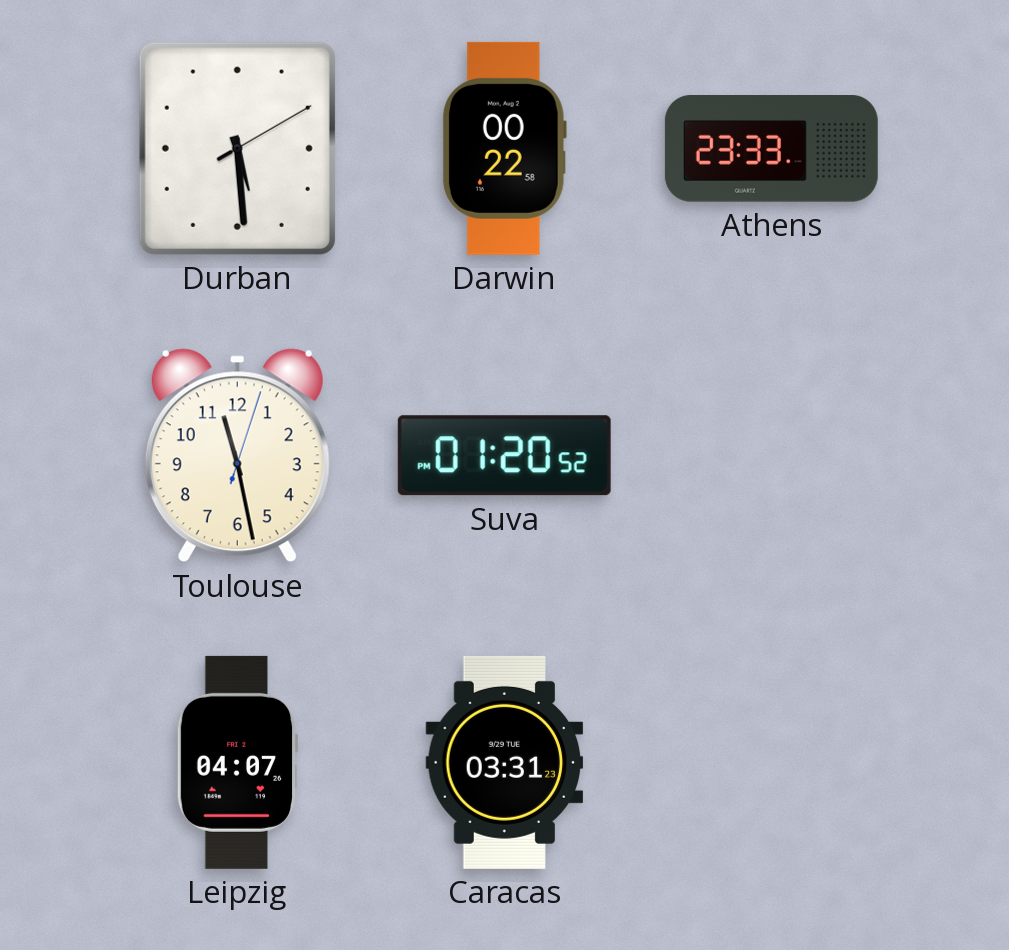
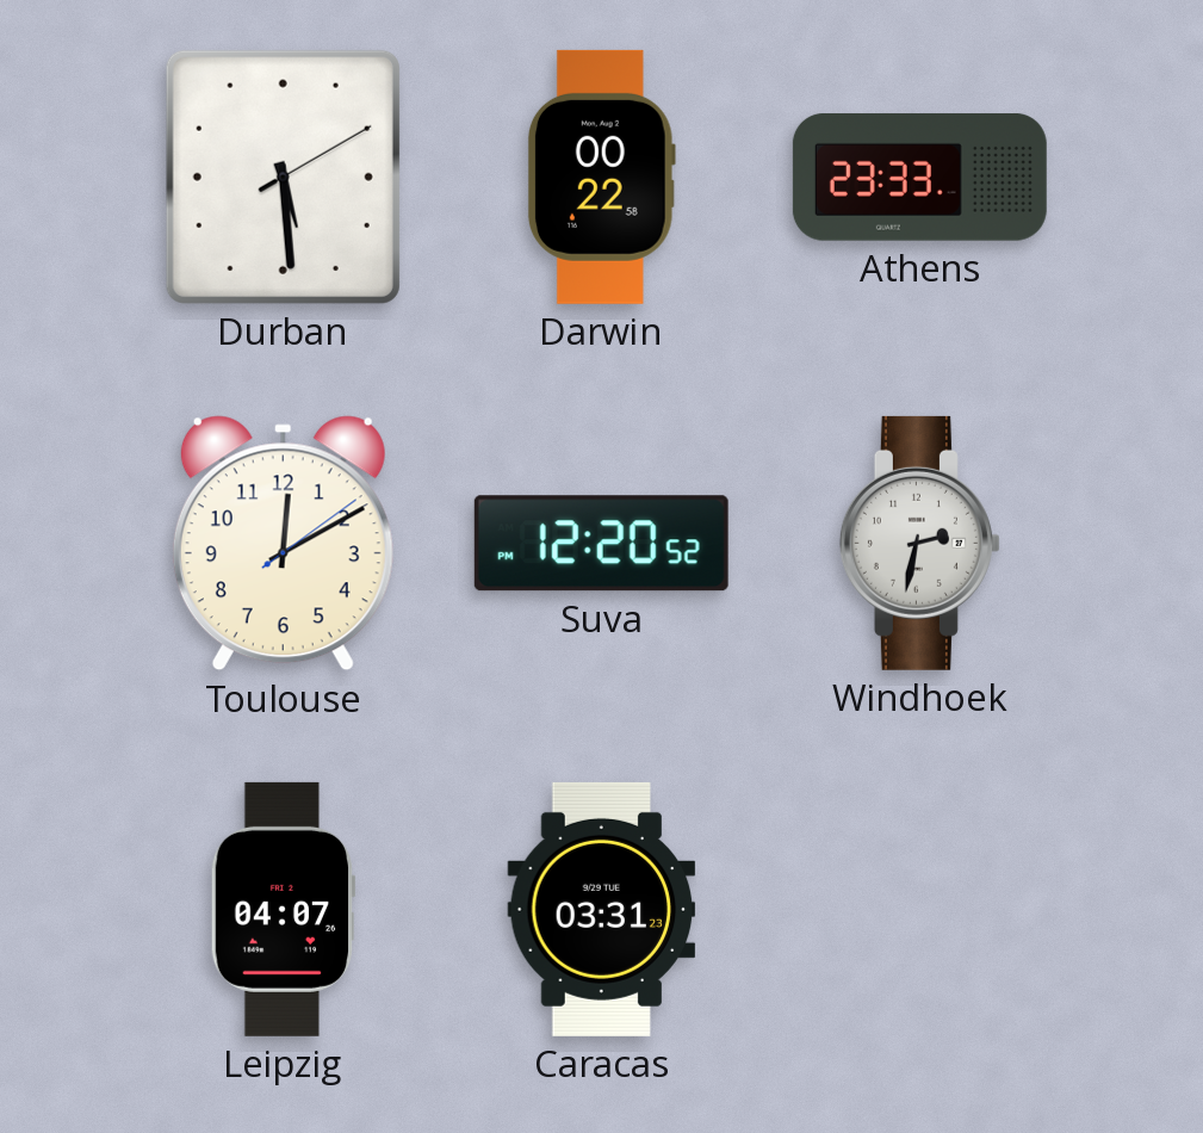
Toulouse: 11:28 -> 12:10 (283, 544)
Suva: 01:20 -> 12:20 (601, 544)
Windhoek: none -> 2:32 (919, 543)
